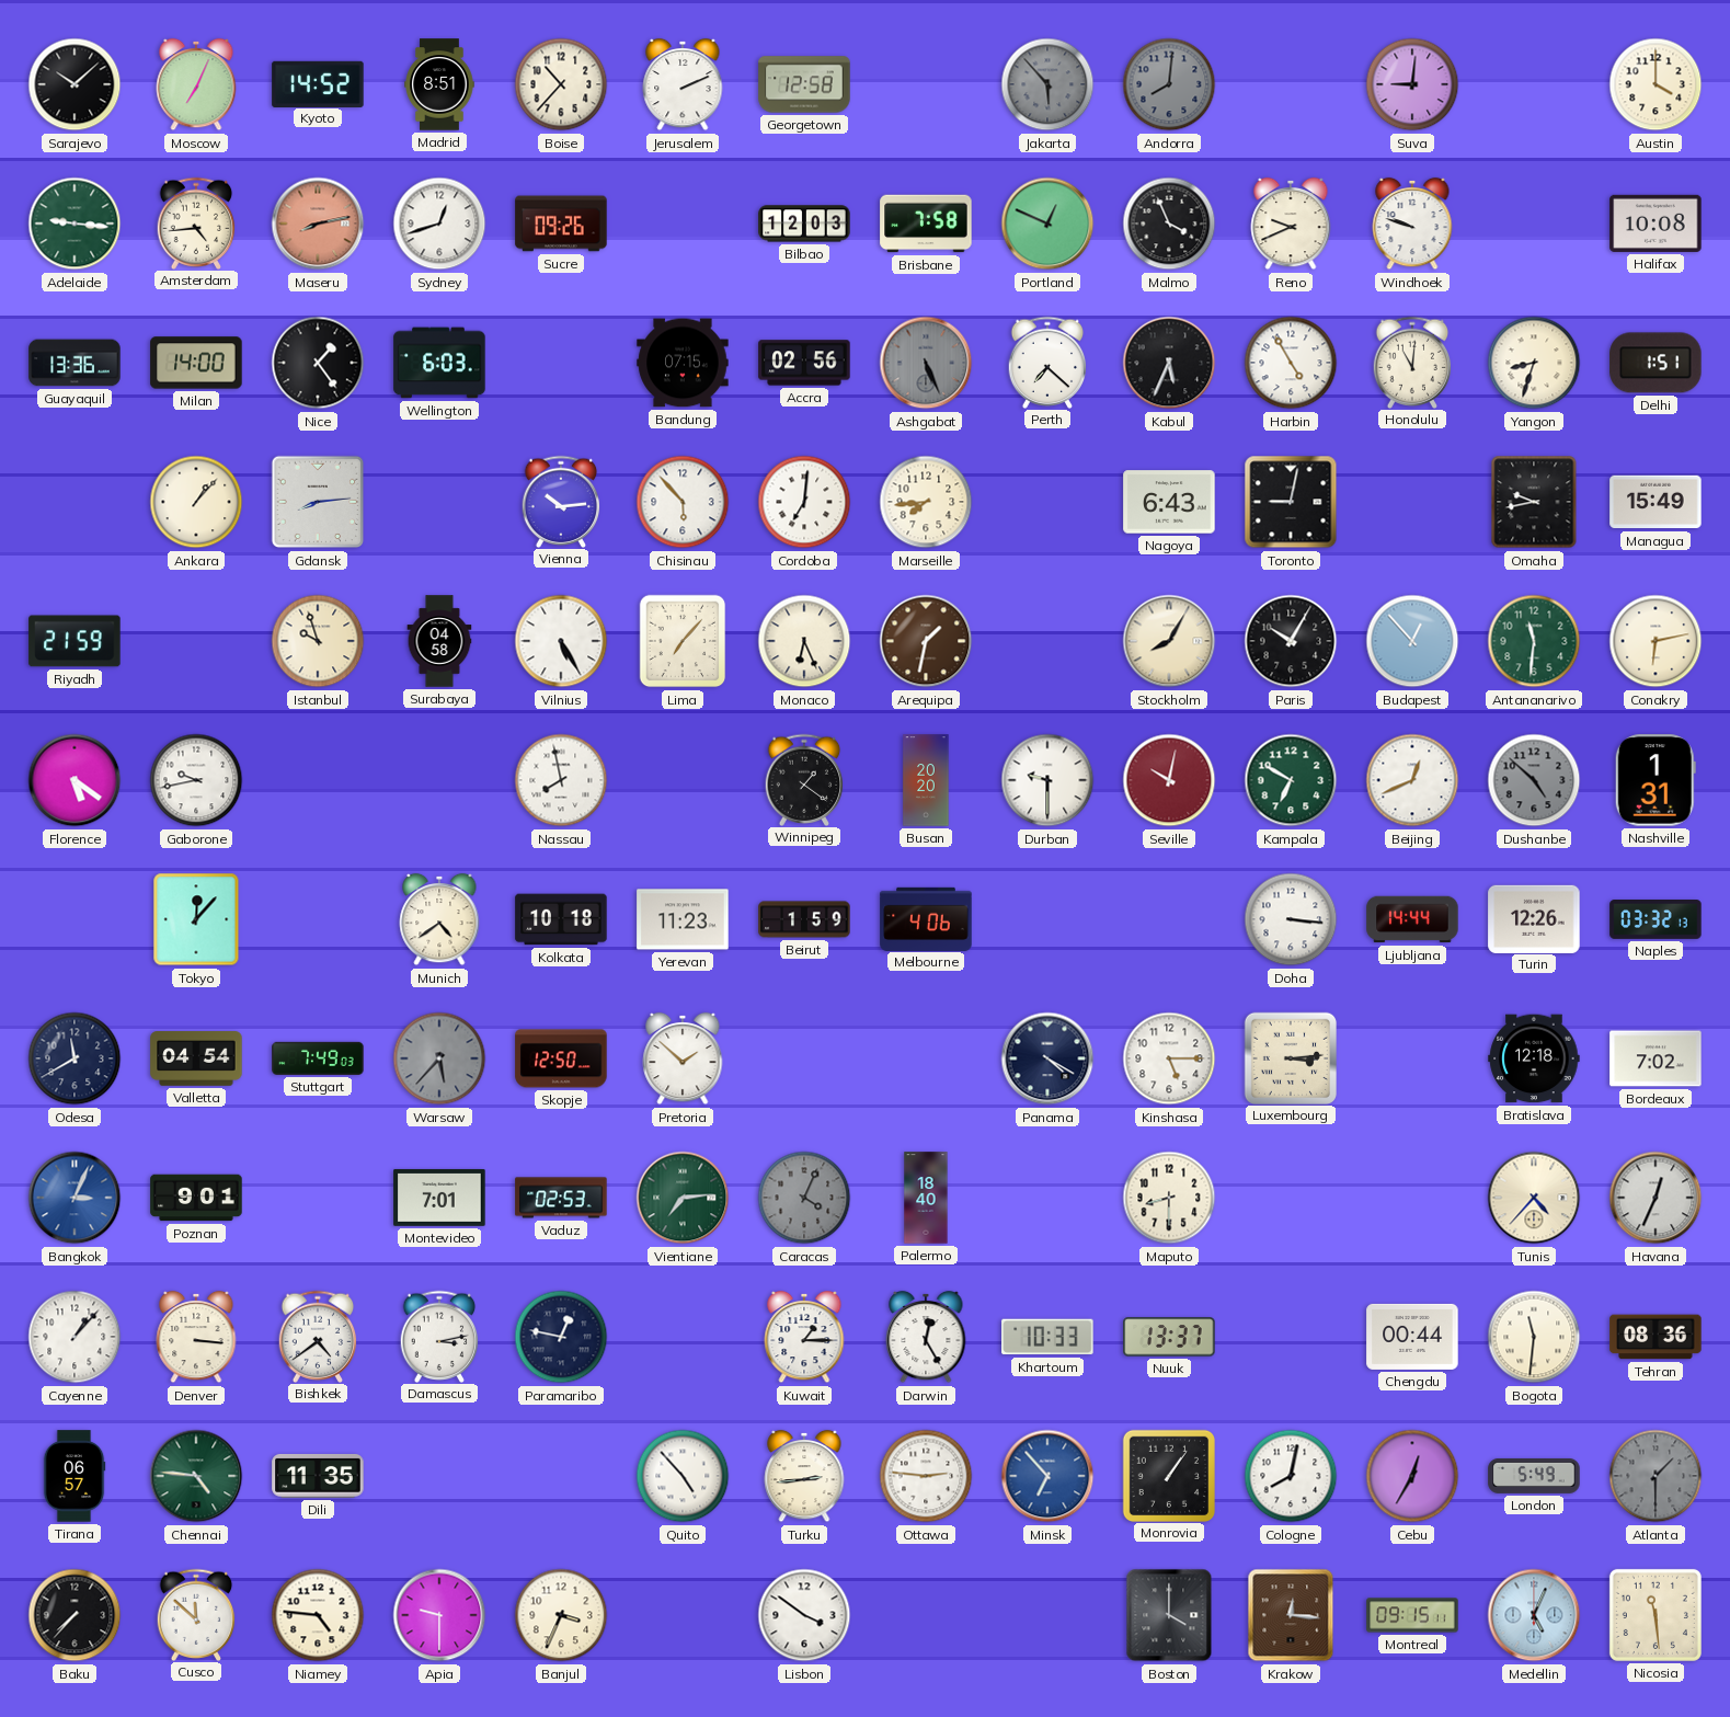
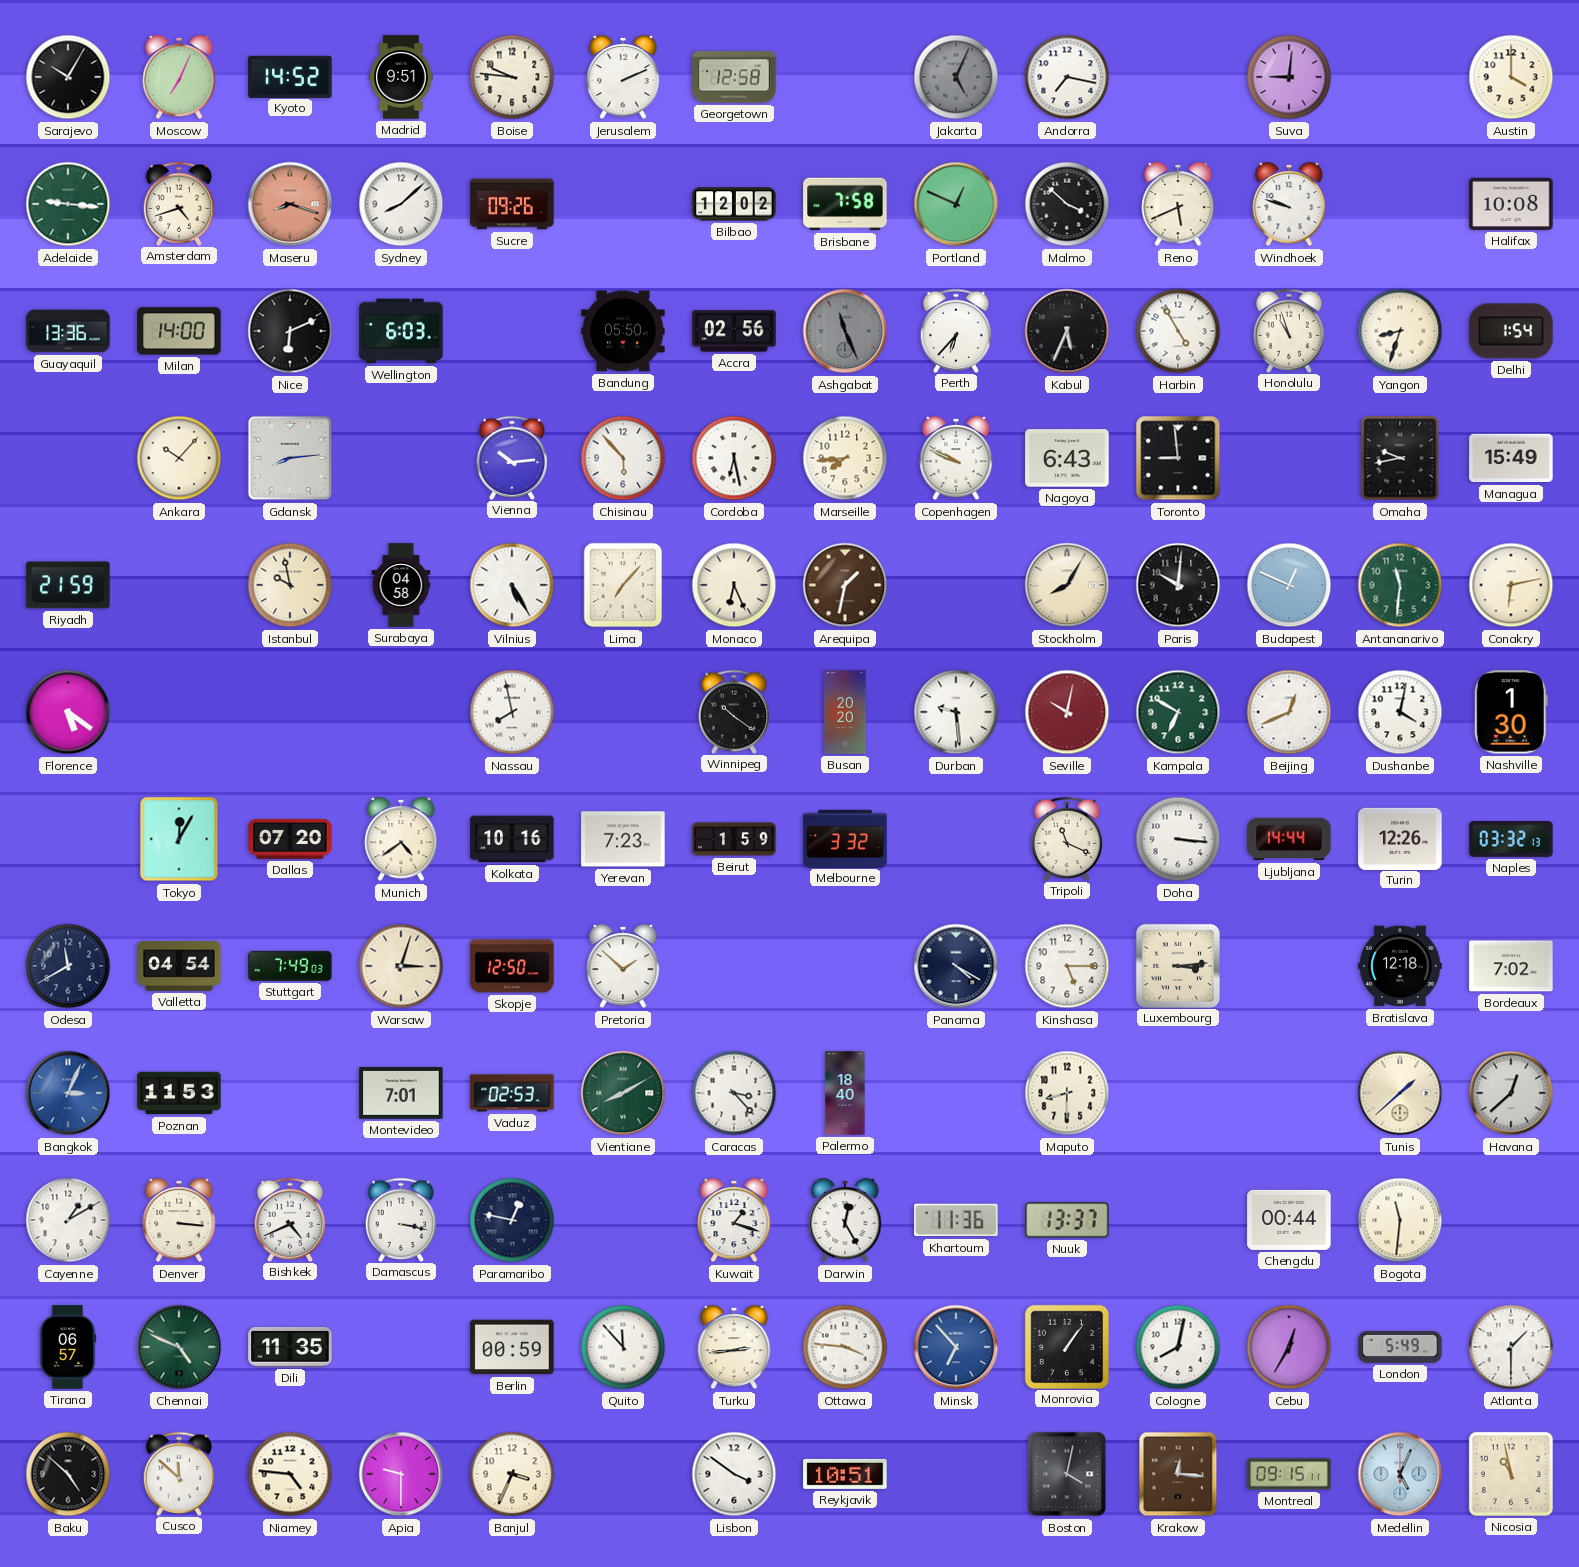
Sarajevo: 10:08 -> 10:05 (68, 77)
Madrid: 8:51 -> 9:51 (401, 77)
Boise: 10:37 -> 9:46 (512, 77)
Jakarta: 5:53 -> 5:04 (956, 77)
Andorra: 8:01 -> 7:17 (1067, 77)
Andorra dial: grey -> white (1067, 77)
Amsterdam: 4:44 -> 4:42 (179, 203)
Maseru: 8:13 -> 8:18 (290, 204)
Sydney: 12:42 -> 8:08 (401, 204)
Bilbao: 12:03 -> 12:02 (734, 204)
Malmo: 3:56 -> 3:52 (1067, 204)
Reno: 9:41 -> 5:41 (1178, 204)
Nice: 1:24 -> 6:11 (290, 331)
Bandung: 07:15 -> 05:50 (623, 331)
Ashgabat: 5:26 -> 11:26 (845, 331)
Perth: 7:22 -> 6:37 (956, 330)
Honolulu: 11:01 -> 10:57 (1289, 330)
Delhi: 1:51 -> 1:54 (1511, 331)
Ankara: 1:07 -> 10:07 (179, 458)
Cordoba: 7:01 -> 6:28 (734, 458)
Copenhagen: none -> 9:49 (956, 458)
Toronto: 9:02 -> 8:59 (1178, 458)
Istanbul: 9:57 -> 9:58 (290, 585)
Paris: 10:05 -> 10:01 (1178, 585)
Budapest: 12:53 -> 12:49 (1289, 585)
Gaborone: 9:43 -> none (196, 780)
Winnipeg: 1:21 -> 10:21 (734, 711)
Durban: 9:30 -> 9:29 (956, 712)
Dushanbe: 4:52 -> 4:02 (1400, 712)
Dushanbe dial: grey -> white (1400, 712)
Nashville: 1:31 -> 1:30 (1511, 712)
Tokyo: 12:07 -> 12:05 (179, 839)
Dallas: none -> 07:20 (290, 839)
Kolkata: 10:18 -> 10:16 (512, 839)
Yerevan: 11:23 -> 7:23 (623, 839)
Melbourne: 4:06 -> 3:32 (845, 838)
Tripoli: none -> 11:19 (1067, 838)
Warsaw: 5:37 -> 3:03 (401, 966)
Warsaw dial: grey -> cream (401, 966)
Poznan: 9:01 -> 11:53 (179, 1093)
Vientiane: 7:14 -> 8:10 (623, 1093)
Caracas: 4:04 -> 3:23 (734, 1093)
Caracas dial: grey -> white (734, 1093)
Tunis: 4:37 -> 1:38 (1400, 1093)
Havana: 12:34 -> 12:38 (1511, 1093)
Cayenne: 1:07 -> 1:10 (68, 1220)
Bishkek: 4:39 -> 4:41 (290, 1219)
Damascus: 3:13 -> 3:17 (401, 1219)
Kuwait: 1:15 -> 1:18 (734, 1220)
Khartoum: 10:33 -> 11:36 (956, 1220)
Tehran: 08:36 -> none (1655, 1337)
Chennai: 4:46 -> 4:49 (179, 1347)
Berlin: none -> 00:59 (512, 1347)
Quito: 4:53 -> 11:53 (623, 1347)
Ottawa: 2:46 -> 3:46 (845, 1347)
Atlanta dial: grey -> white (1511, 1347)
Baku: 7:37 -> 4:52 (68, 1474)
Reykjavik: none -> 10:51 (845, 1474)
Boston: 4:00 -> 4:02 (1067, 1474)
Nicosia: 11:29 -> 10:58 (1511, 1474)
